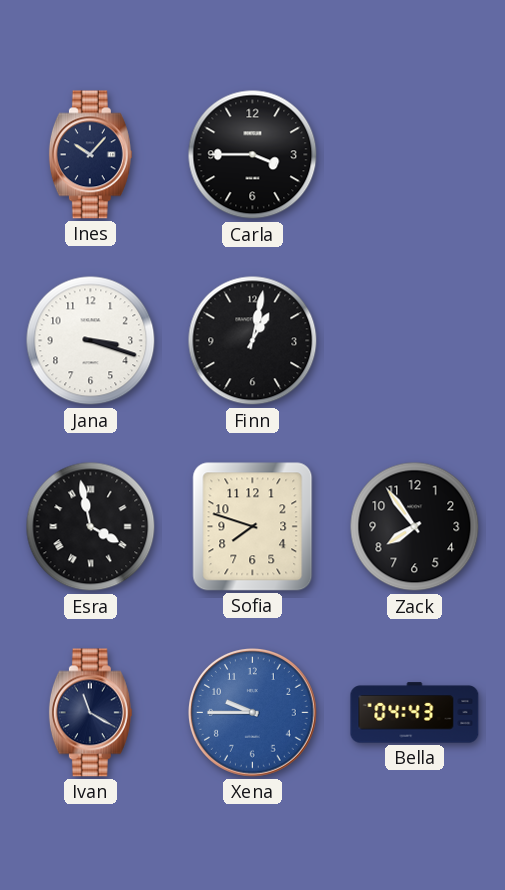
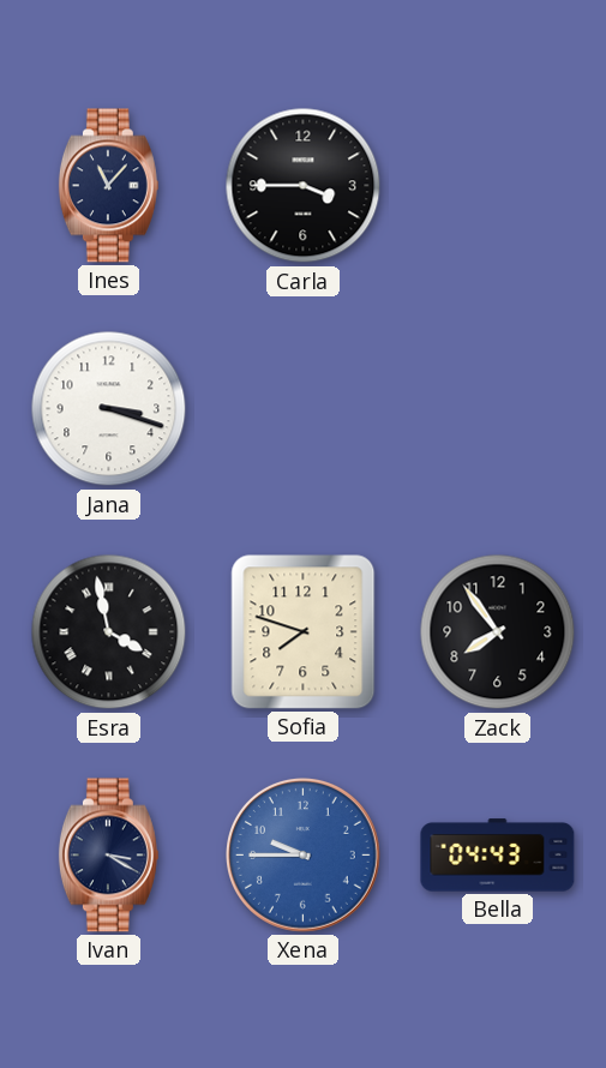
Ines: 10:07 -> 11:07 (108, 186)
Finn: 1:02 -> none (253, 341)
Ivan: 11:20 -> 3:20 (108, 856)
